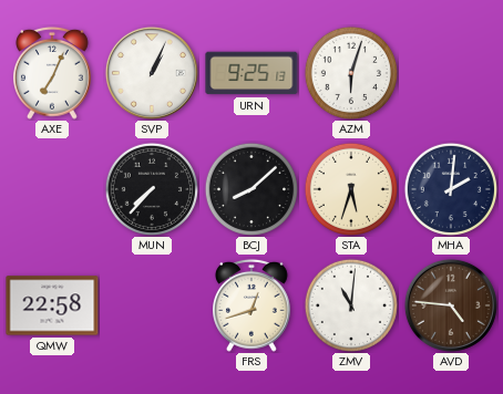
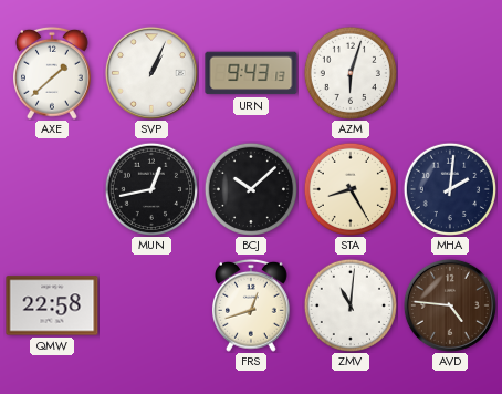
AXE: 7:04 -> 1:38 (53, 73)
URN: 9:25 -> 9:43 (251, 73)
MUN: 7:37 -> 12:43 (150, 188)
BCJ: 8:08 -> 10:08 (250, 188)
STA: 5:33 -> 8:25 (349, 188)
